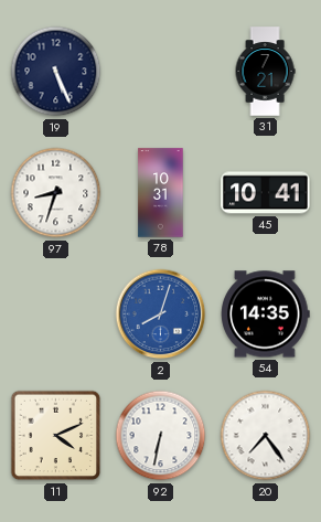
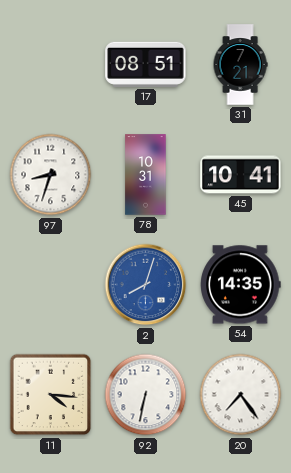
19: 5:26 -> none (56, 72)
17: none -> 08:51 (146, 64)
11: 4:11 -> 4:16 (51, 395)
